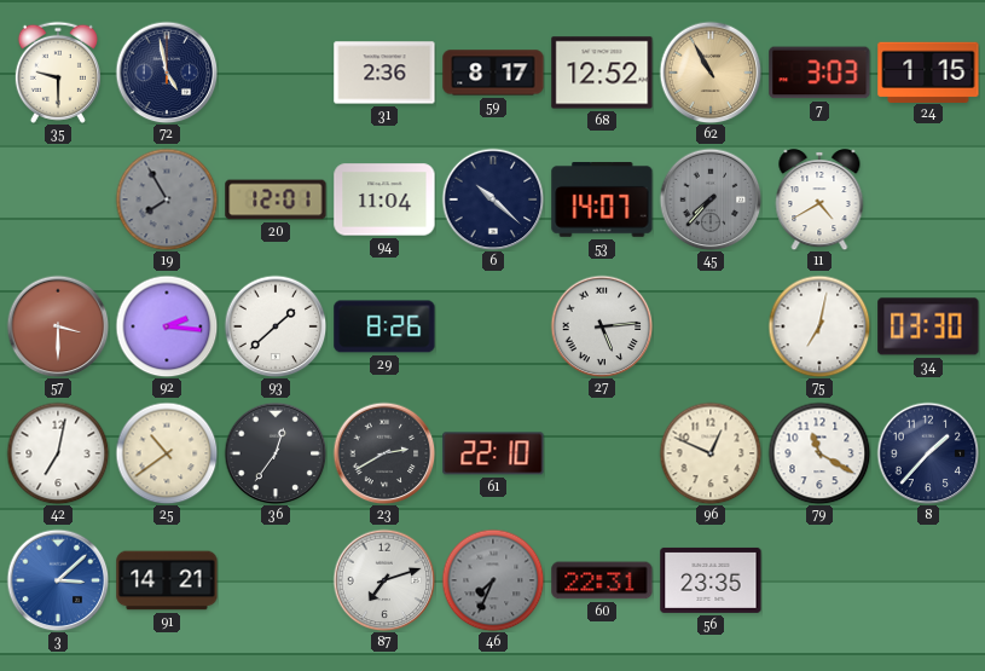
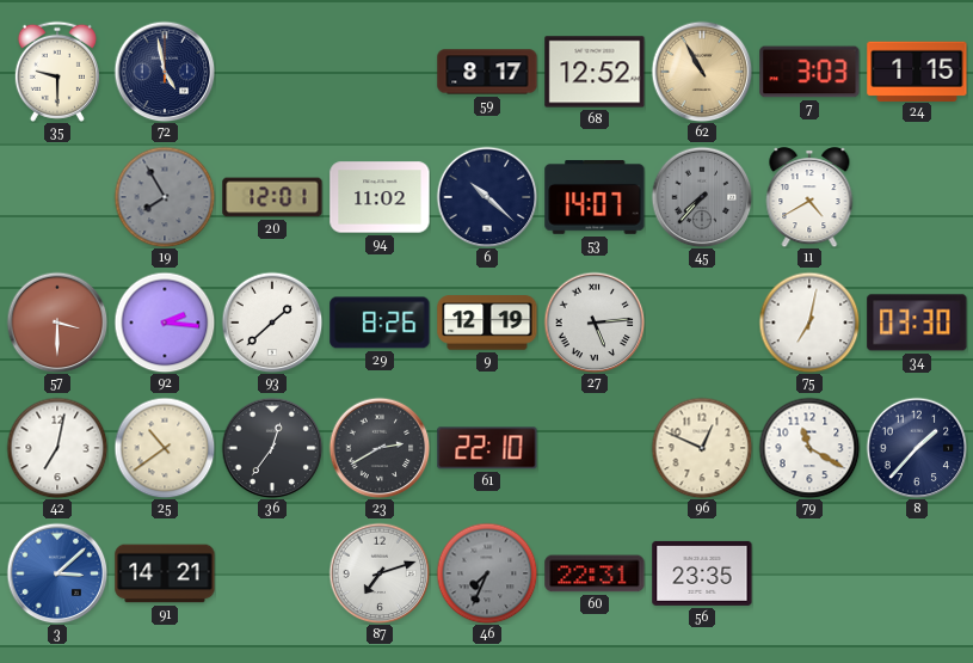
31: 2:36 -> none (384, 73)
94: 11:04 -> 11:02 (380, 197)
9: none -> 12:19 (487, 323)
